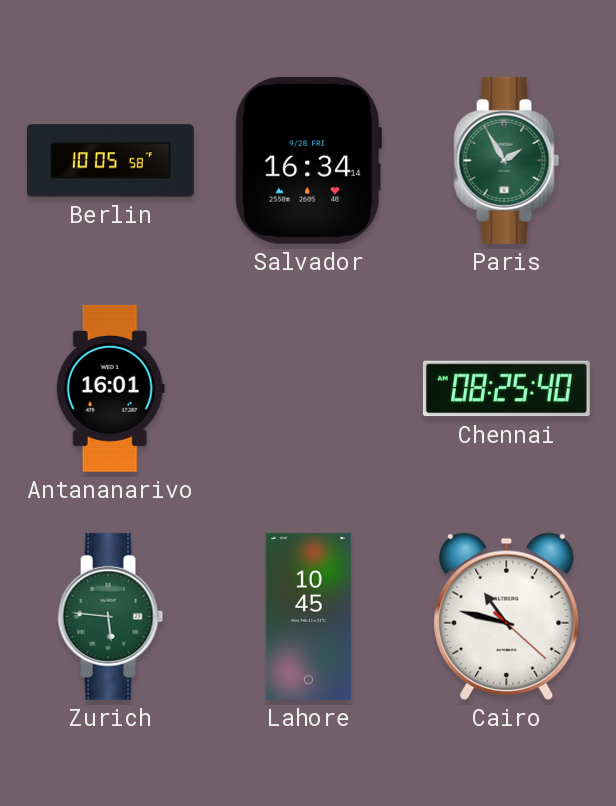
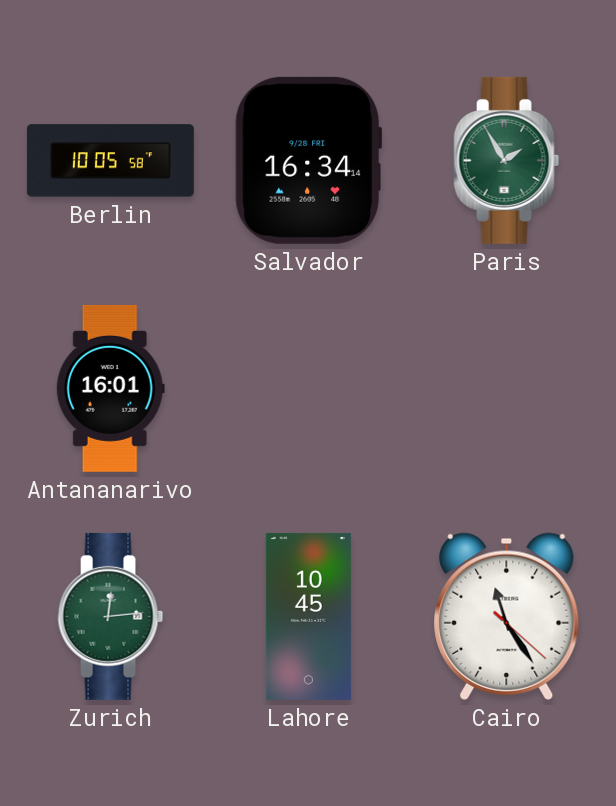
Chennai: 08:25 -> none (506, 389)
Zurich: 5:46 -> 12:14 (111, 616)
Cairo: 10:47 -> 11:24 (507, 616)
